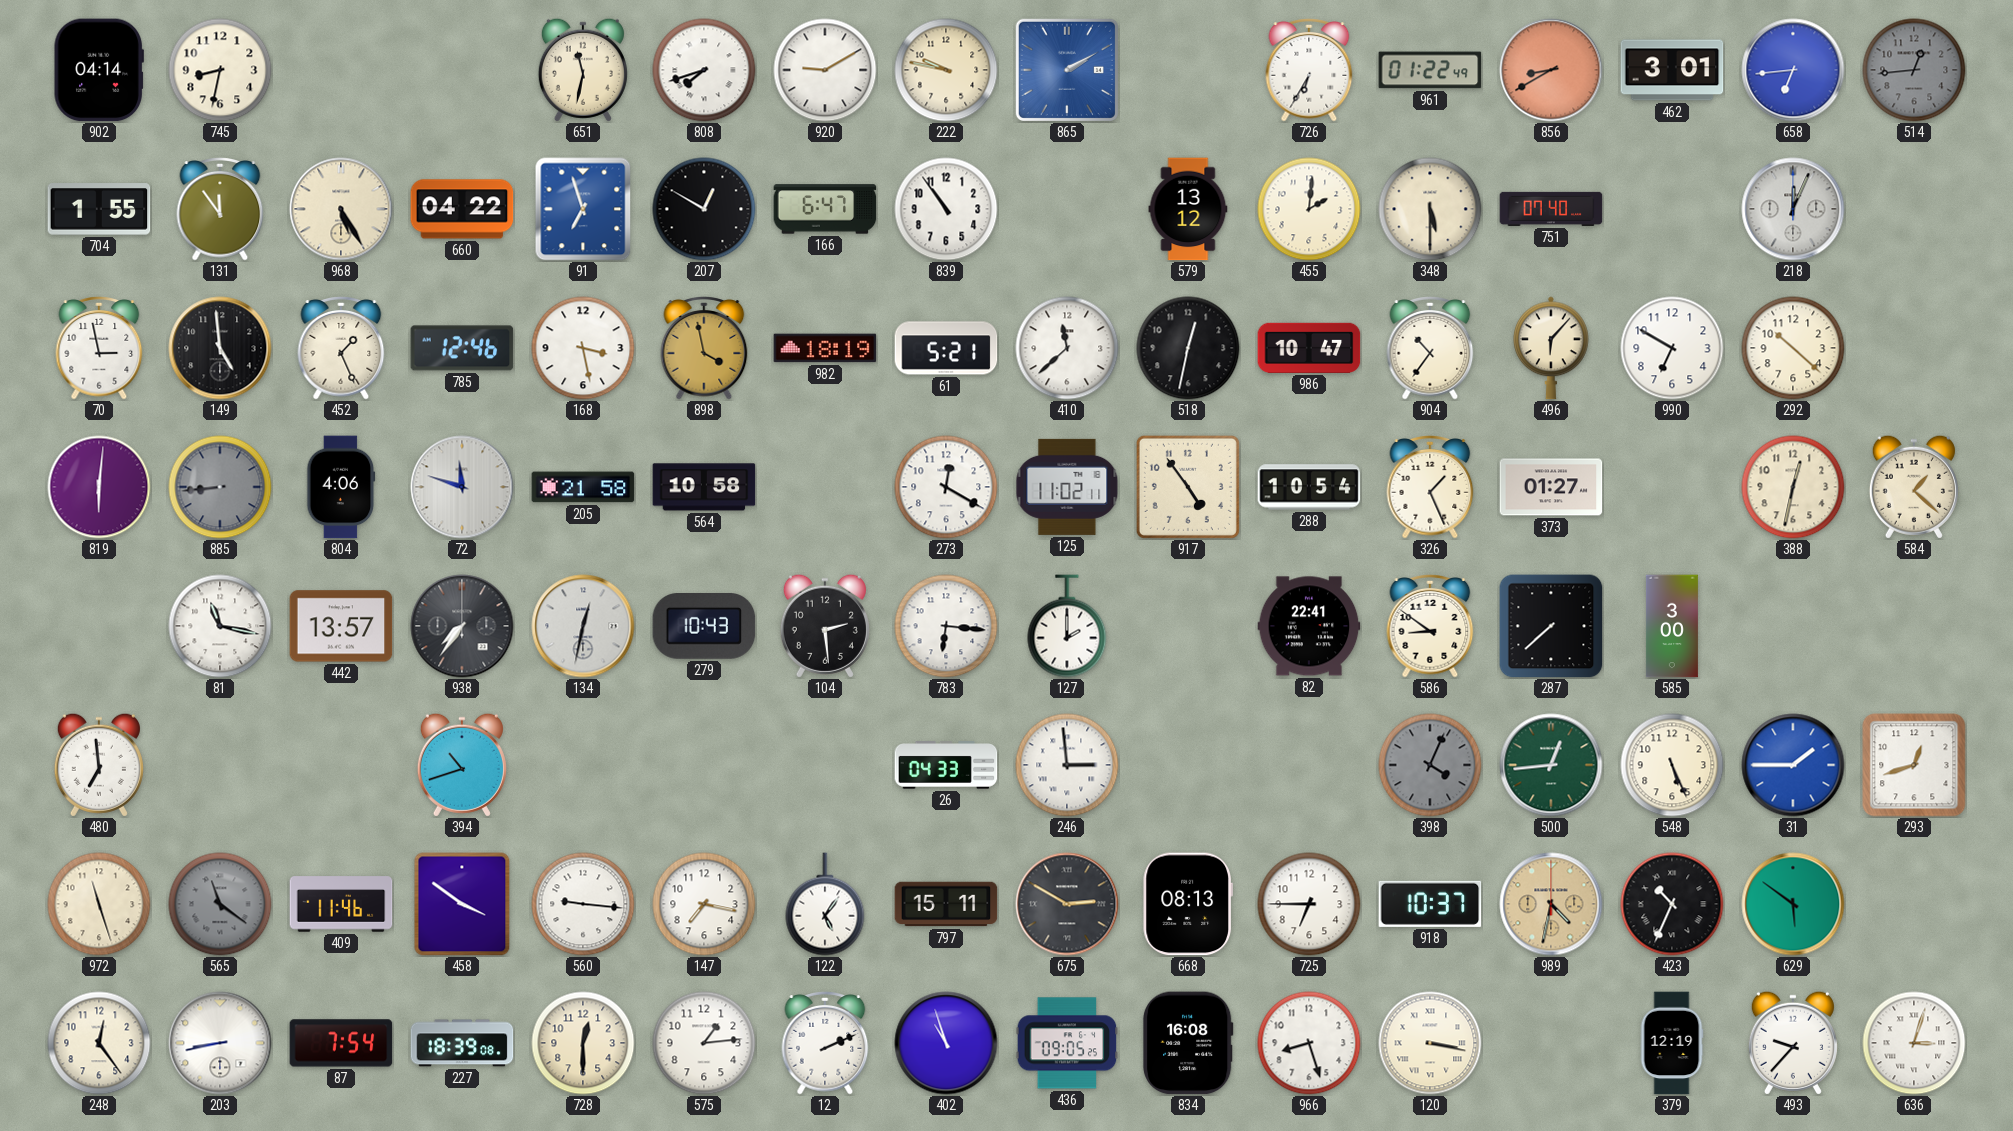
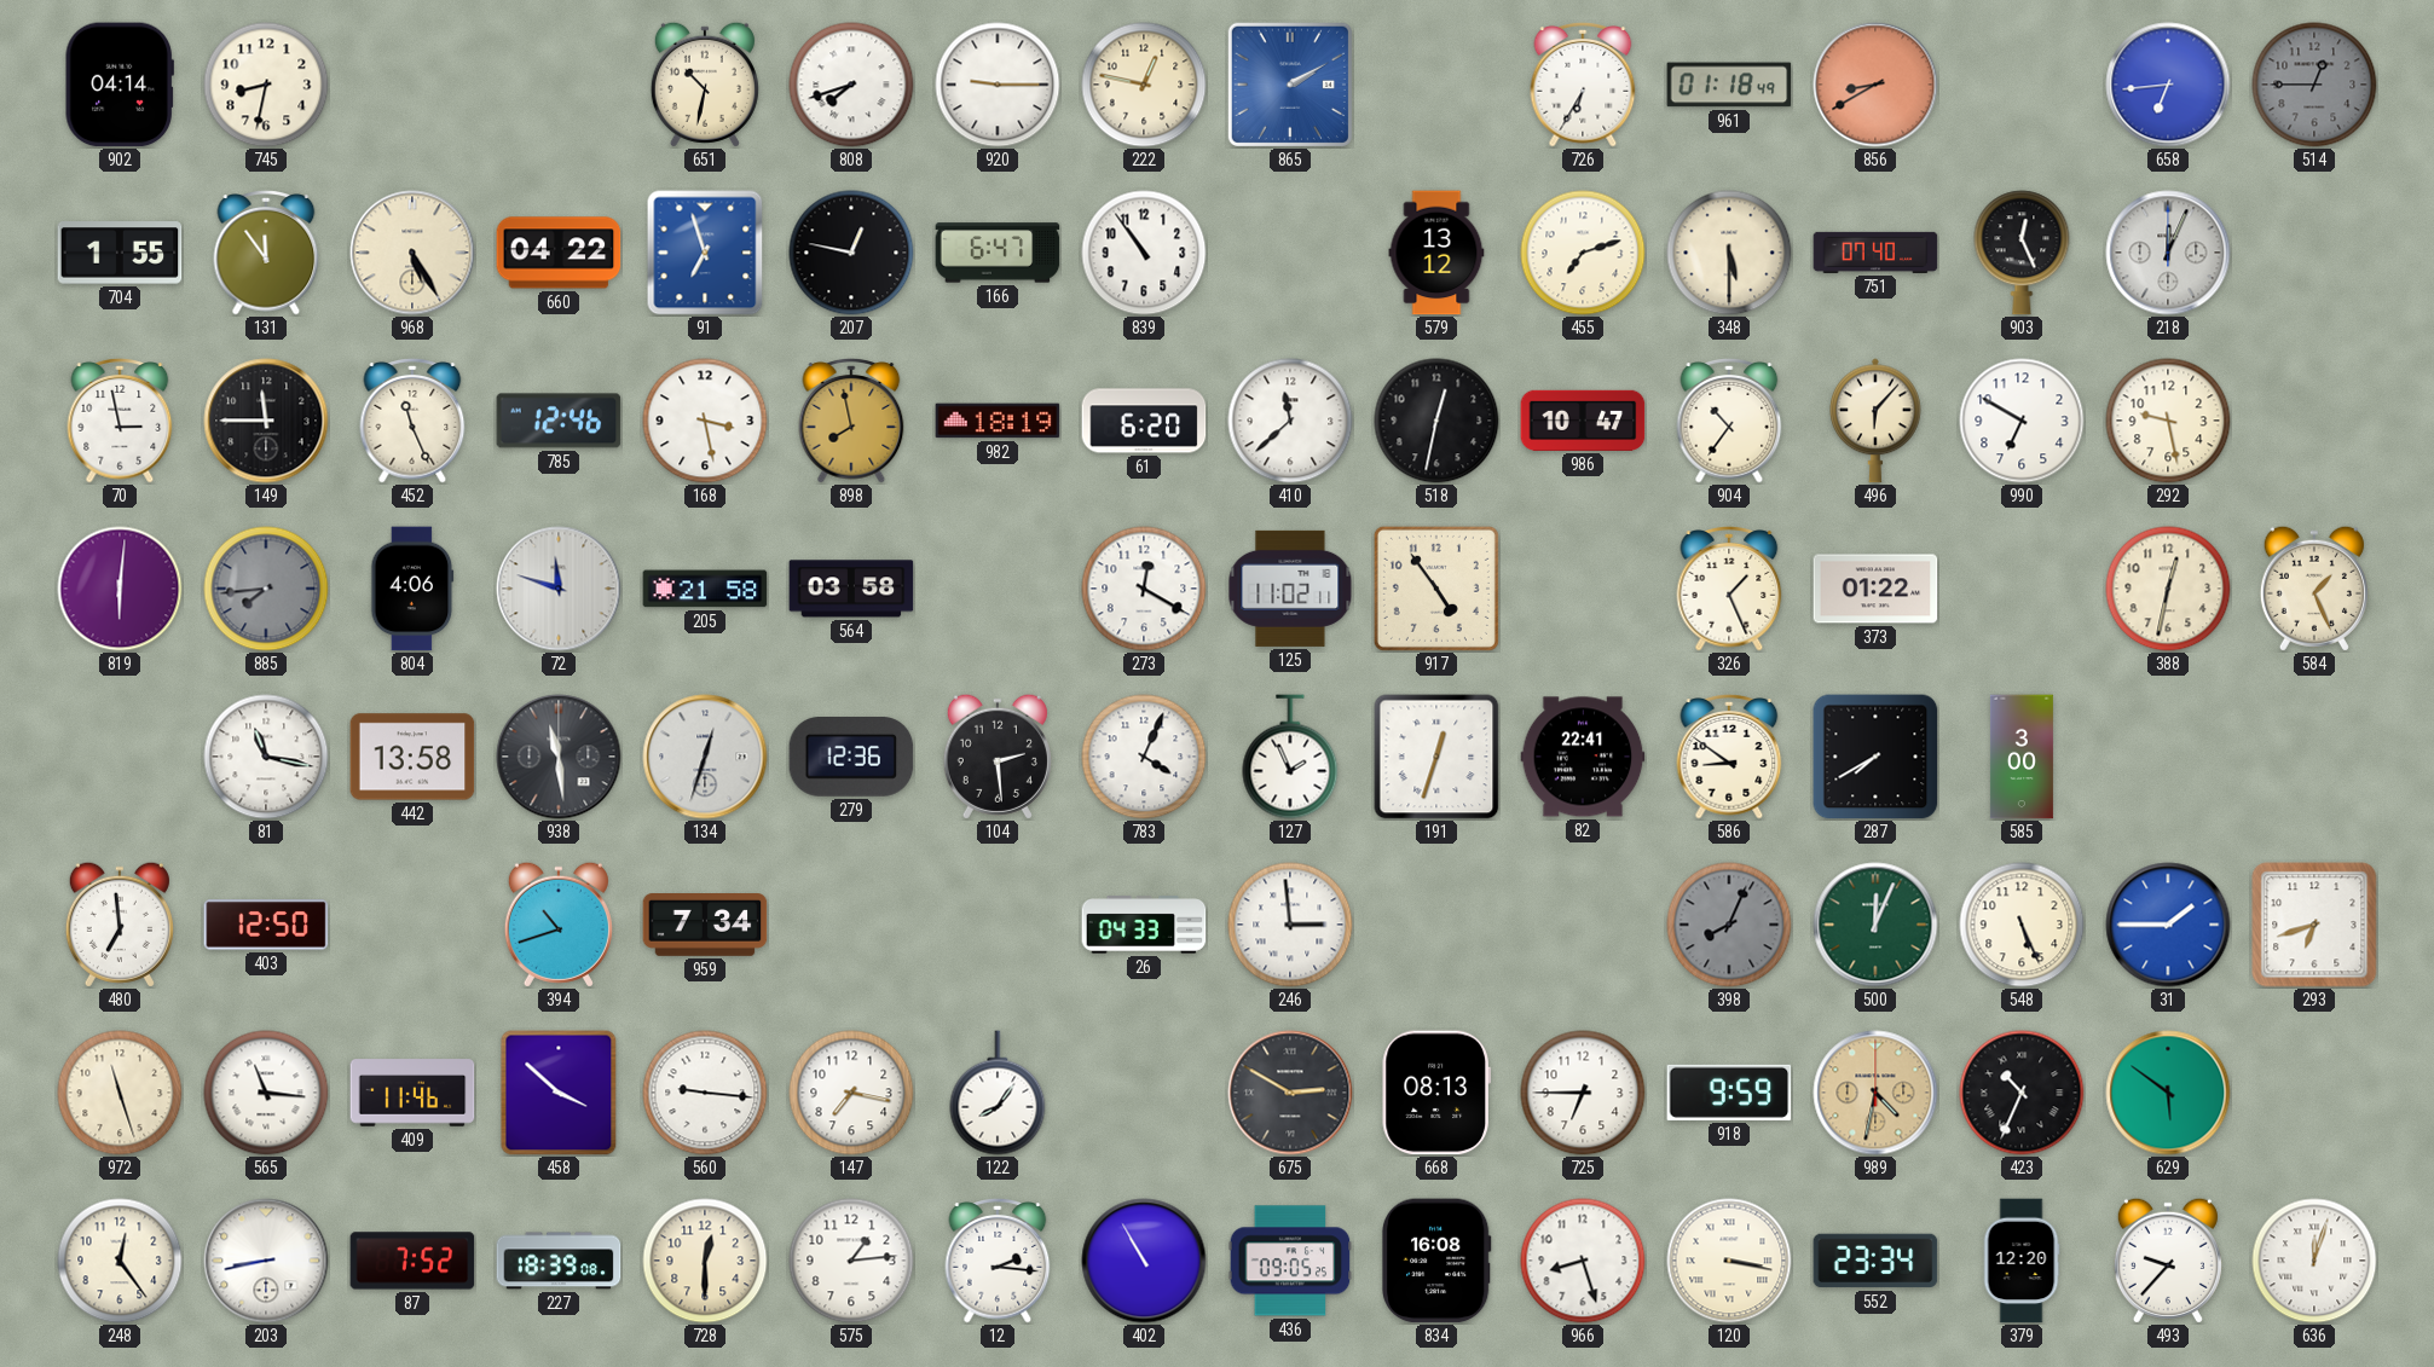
651: 11:32 -> 10:32 (705, 85)
920: 9:10 -> 9:15 (998, 85)
222: 9:47 -> 12:47 (1144, 85)
961: 01:22 -> 01:18 (1729, 85)
462: 3:01 -> none (1672, 70)
514: 12:44 -> 12:45 (2314, 85)
207: 12:50 -> 12:47 (851, 253)
455: 2:01 -> 7:12 (1583, 253)
903: none -> 12:26 (2022, 253)
149: 4:59 -> 11:45 (266, 421)
452: 1:26 -> 11:26 (412, 422)
898: 3:58 -> 7:58 (851, 422)
61: 5:21 -> 6:20 (1144, 421)
292: 10:22 -> 9:28 (2168, 421)
885: 8:44 -> 7:44 (266, 589)
564: 10:58 -> 03:58 (851, 589)
288: 10:54 -> none (1309, 487)
373: 01:27 -> 01:22 (1875, 589)
584: 1:22 -> 1:26 (2314, 589)
442: 13:57 -> 13:58 (412, 757)
938: 7:36 -> 11:29 (559, 757)
134: 12:32 -> 12:33 (705, 757)
279: 10:43 -> 12:36 (851, 758)
783: 6:16 -> 4:04 (1144, 757)
127: 2:00 -> 1:56 (1290, 757)
191: none -> 12:33 (1436, 757)
287: 7:38 -> 7:40 (1875, 757)
403: none -> 12:50 (266, 925)
959: none -> 7:34 (705, 926)
398: 4:04 -> 8:04 (1729, 925)
500: 12:44 -> 12:04 (1875, 925)
293: 12:42 -> 6:42 (2314, 925)
565: 11:21 -> 11:16 (266, 1093)
565 dial: grey -> white (266, 1093)
458: 3:51 -> 3:52 (559, 1093)
122: 5:06 -> 8:06 (998, 1093)
797: 15:11 -> none (946, 904)
918: 10:37 -> 9:59 (1729, 1093)
87: 7:54 -> 7:52 (412, 1261)
12: 2:11 -> 2:16 (998, 1262)
402: 10:57 -> 10:55 (1144, 1261)
552: none -> 23:34 (1875, 1261)
379: 12:19 -> 12:20 (2022, 1261)
636: 3:03 -> 12:03 (2314, 1261)
